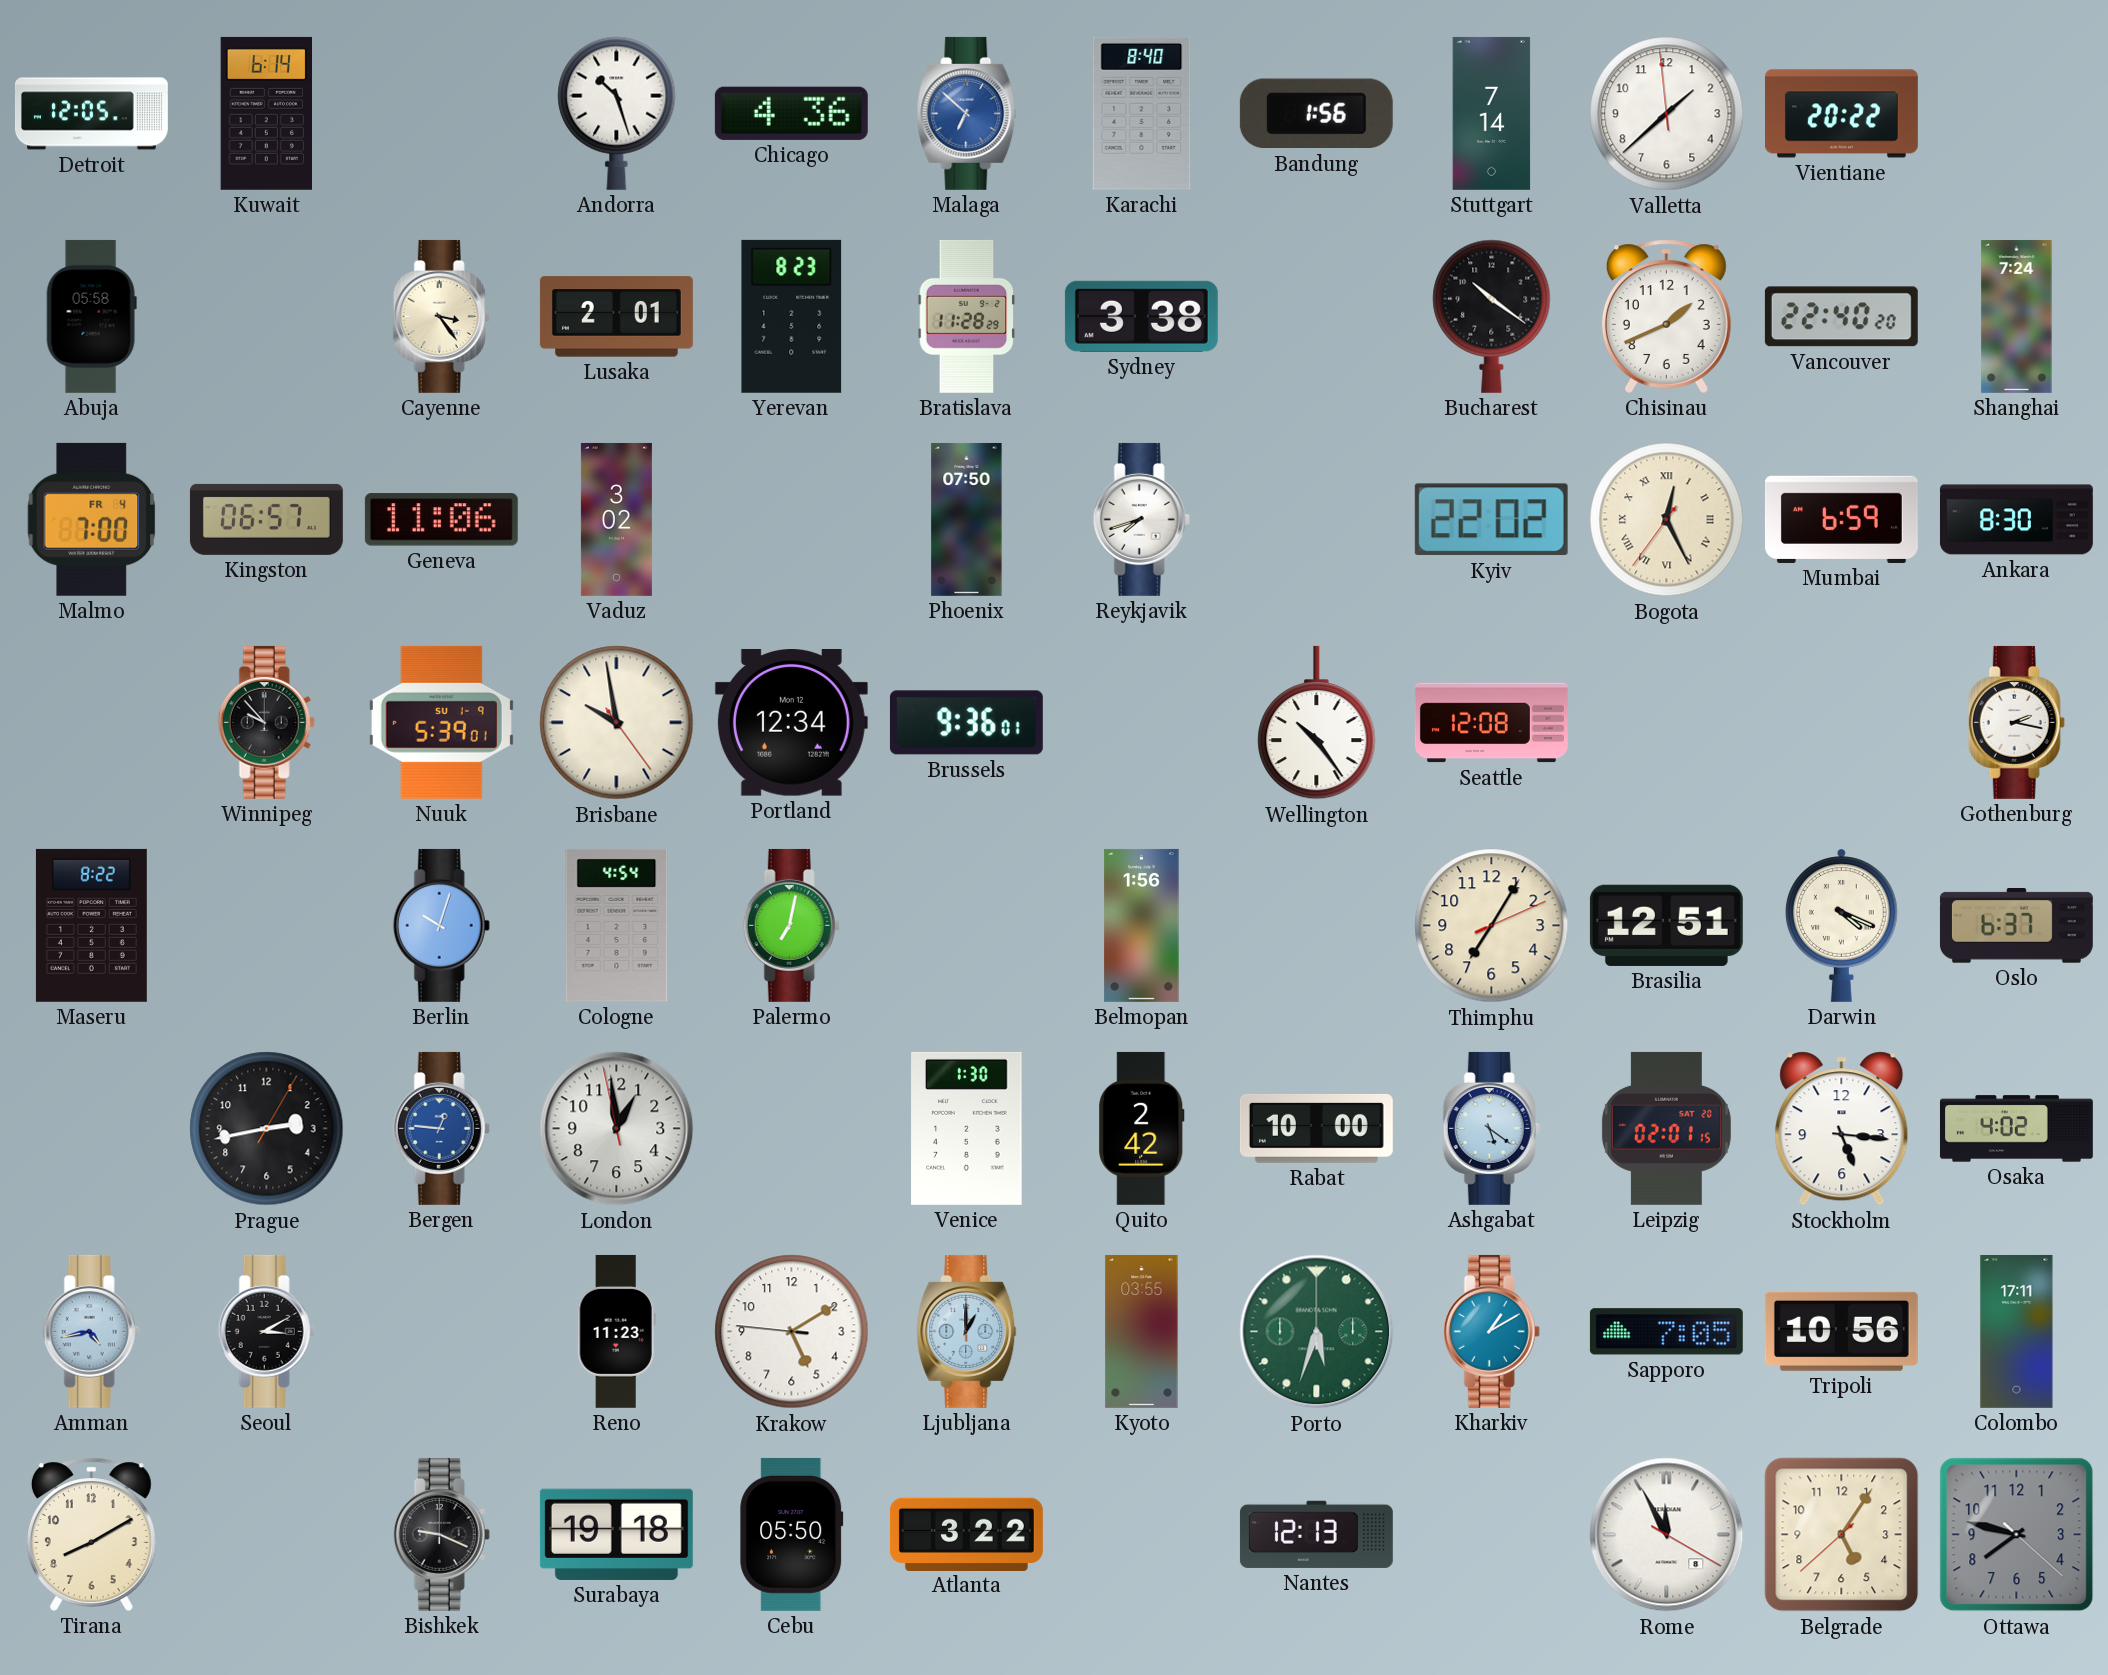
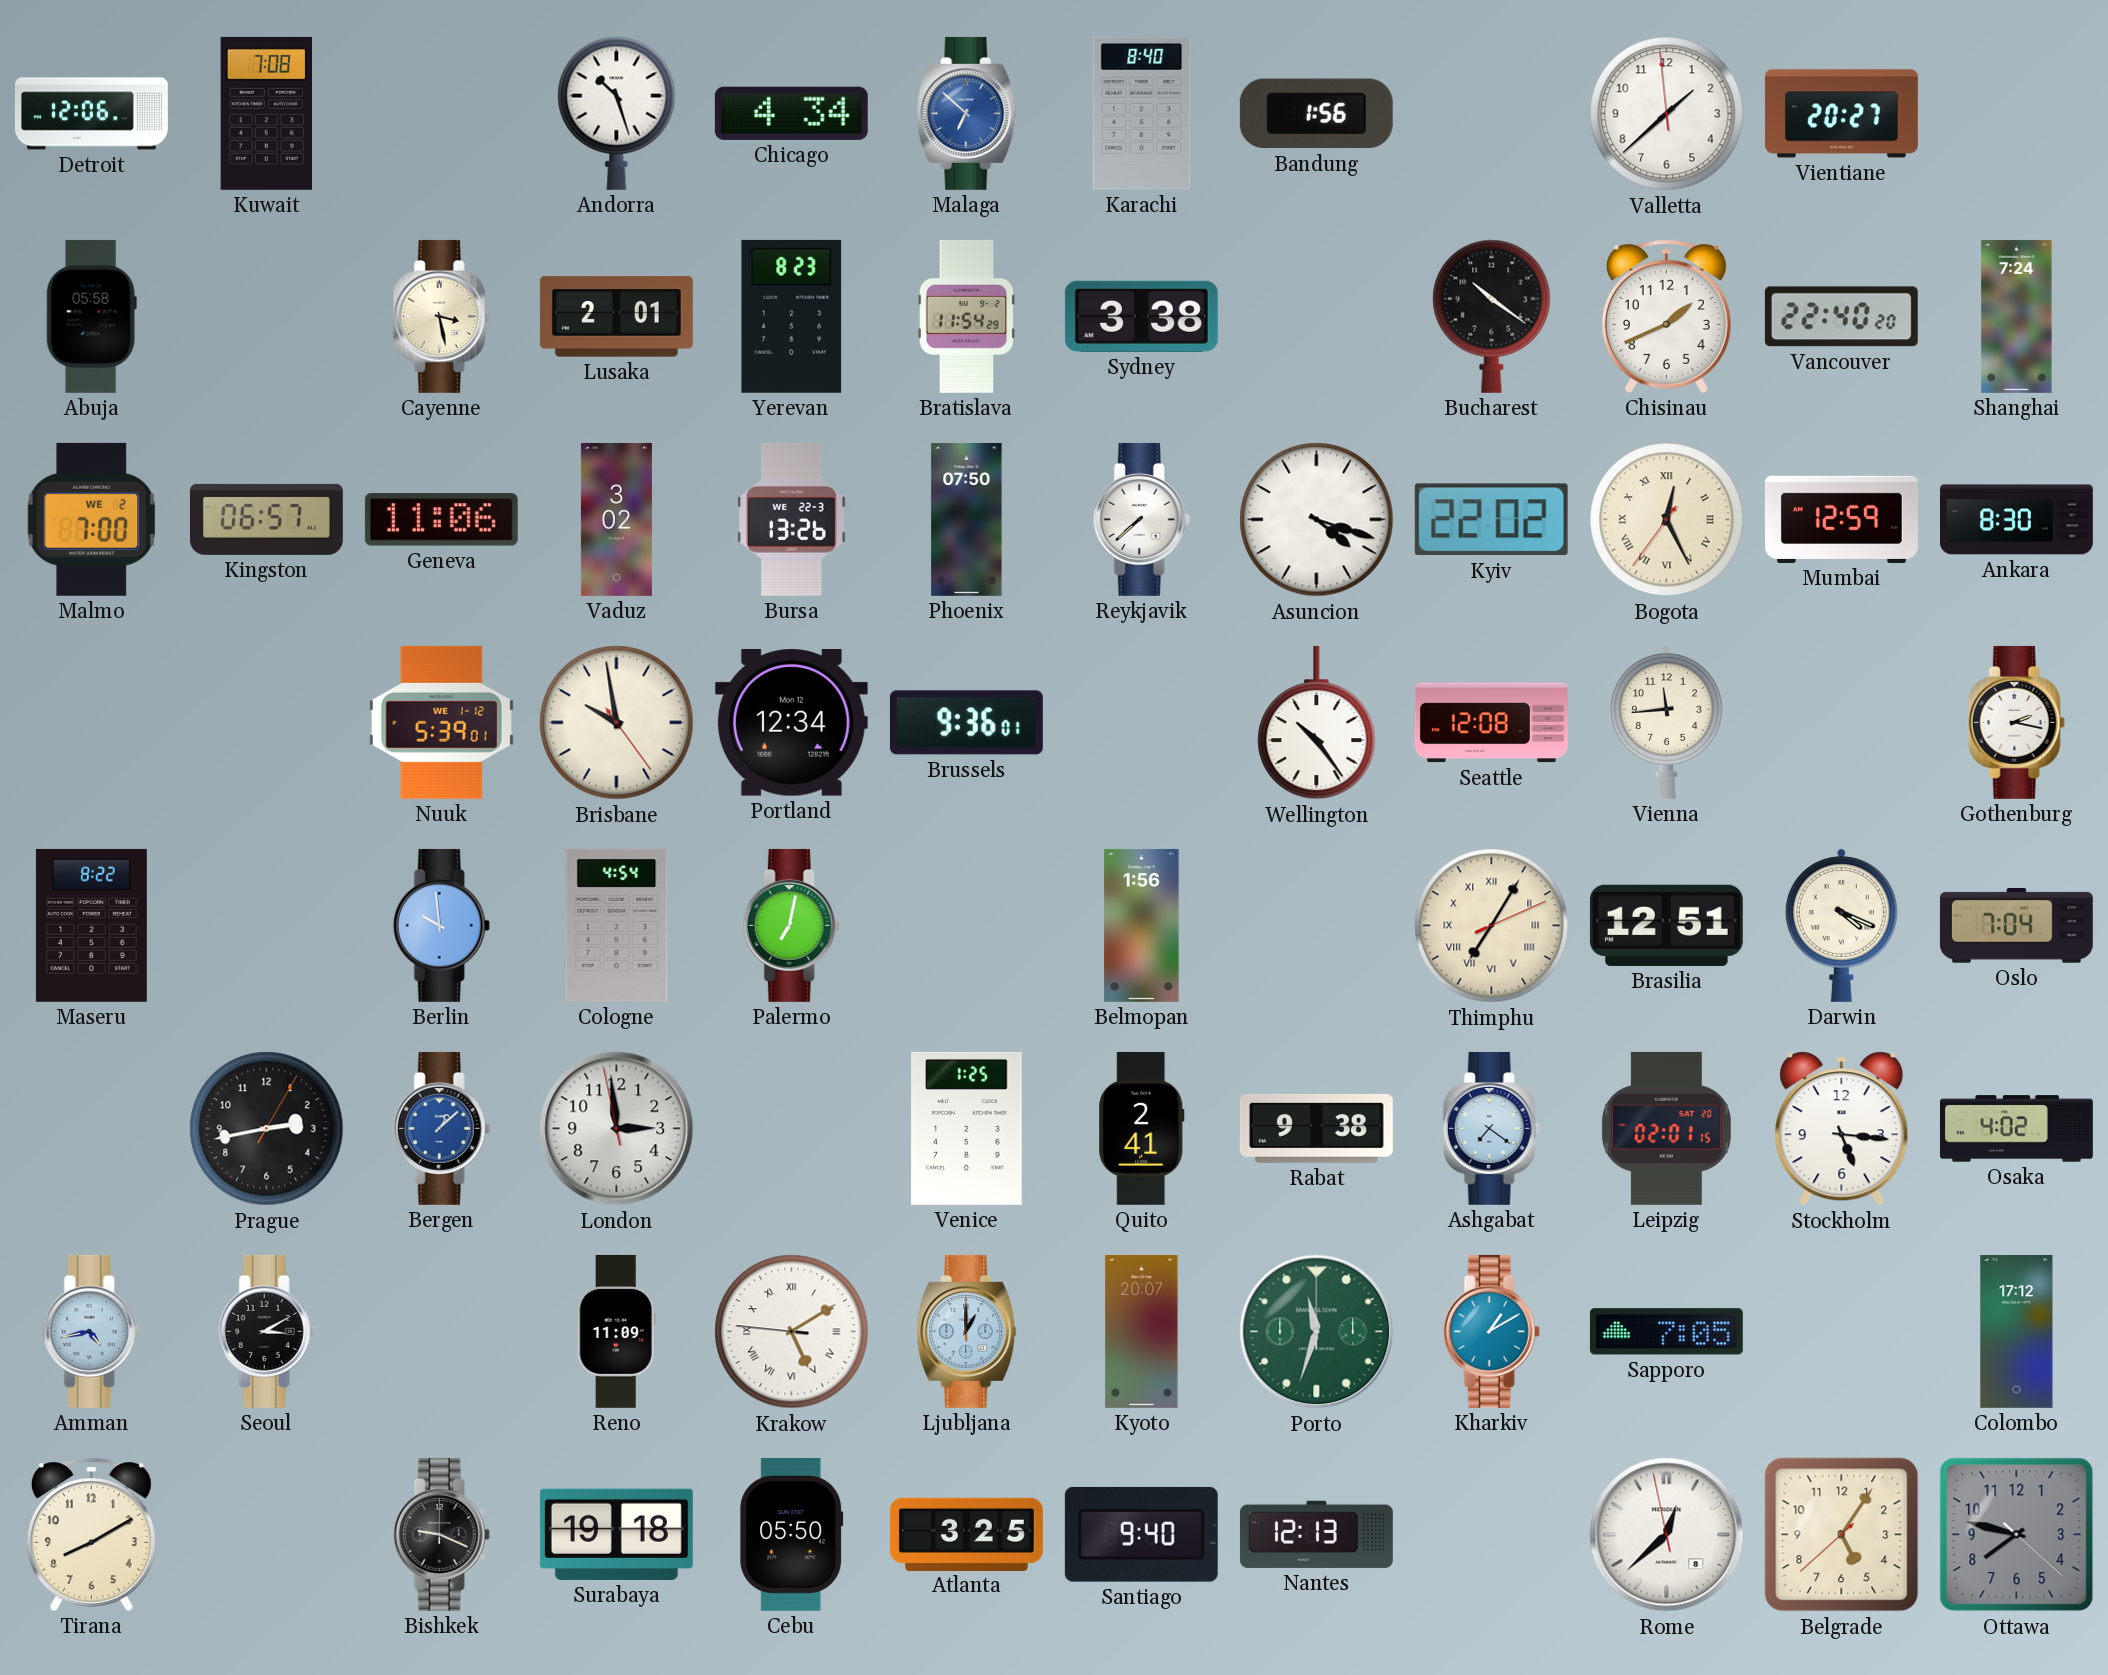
Detroit: 12:05 -> 12:06 (91, 114)
Kuwait: 6:14 -> 7:08 (266, 113)
Chicago: 4:36 -> 4:34 (791, 113)
Stuttgart: 7:14 -> none (1492, 113)
Vientiane: 20:22 -> 20:27 (1841, 114)
Cayenne: 3:24 -> 3:28 (441, 316)
Bratislava: 11:28 -> 11:54 (967, 316)
Malmo date: FR 4 -> WE 2 (92, 519)
Bursa: none -> 13:26 (792, 519)
Reykjavik: 7:42 -> 7:38 (1141, 519)
Asuncion: none -> 4:18 (1317, 520)
Mumbai: 6:59 -> 12:59 (1841, 519)
Winnipeg: 9:53 -> none (266, 722)
Nuuk date: SU 1-9 -> WE 1-12 (441, 722)
Vienna: none -> 11:44 (1666, 722)
Berlin: 10:03 -> 9:59 (441, 925)
Thimphu numerals: Arabic -> Roman (1492, 926)
Oslo: 6:37 -> 7:04 (2016, 926)
Bergen: 12:46 -> 1:08 (441, 1128)
London: 12:58 -> 2:58 (617, 1129)
Venice: 1:30 -> 1:25 (967, 1128)
Quito: 2:42 -> 2:41 (1142, 1128)
Rabat: 10:00 -> 9:38 (1316, 1128)
Ashgabat: 5:21 -> 7:21 (1491, 1128)
Reno: 11:23 -> 11:09 (616, 1331)
Krakow numerals: Arabic -> Roman (792, 1332)
Kyoto: 03:55 -> 20:07 (1142, 1331)
Porto: 5:33 -> 11:33 (1317, 1332)
Tripoli: 10:56 -> none (1841, 1331)
Colombo: 17:11 -> 17:12 (2017, 1331)
Atlanta: 3:22 -> 3:25 (966, 1534)
Santiago: none -> 9:40 (1141, 1534)
Rome: 11:55 -> 12:37 (1667, 1535)
